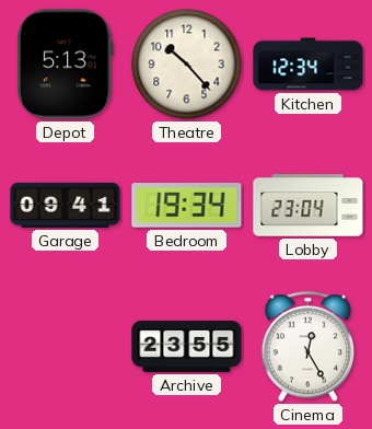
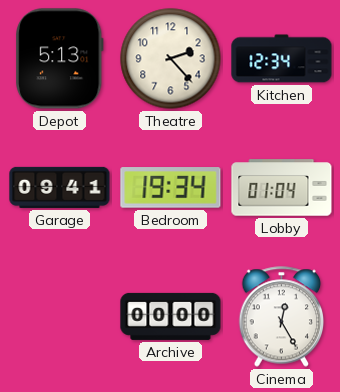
Theatre: 10:23 -> 2:23 (171, 59)
Lobby: 23:04 -> 01:04 (282, 188)
Archive: 23:55 -> 00:00 (171, 316)
